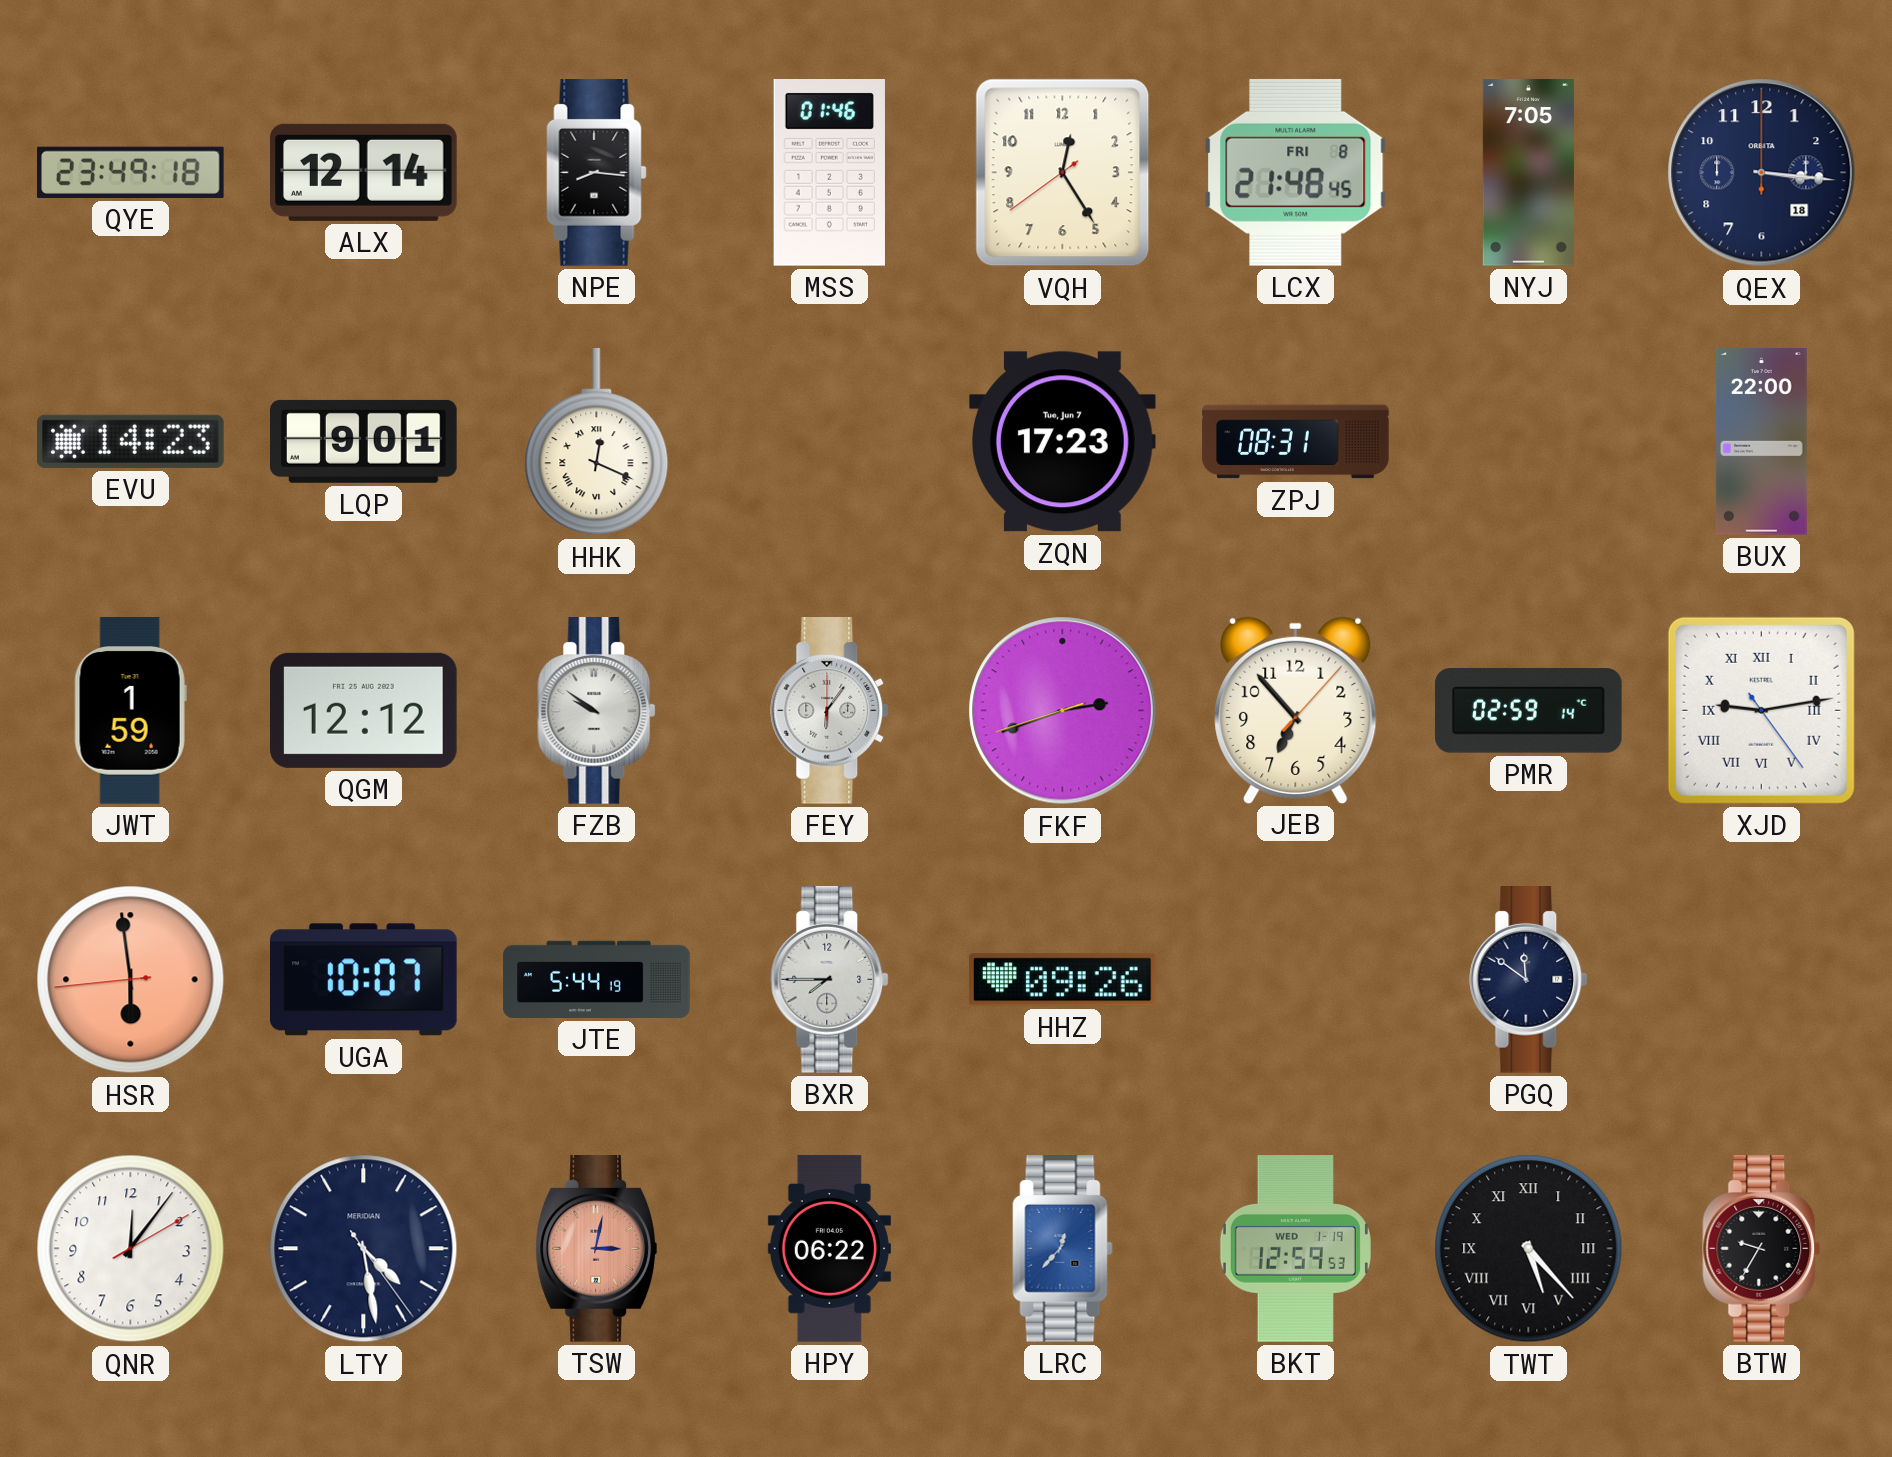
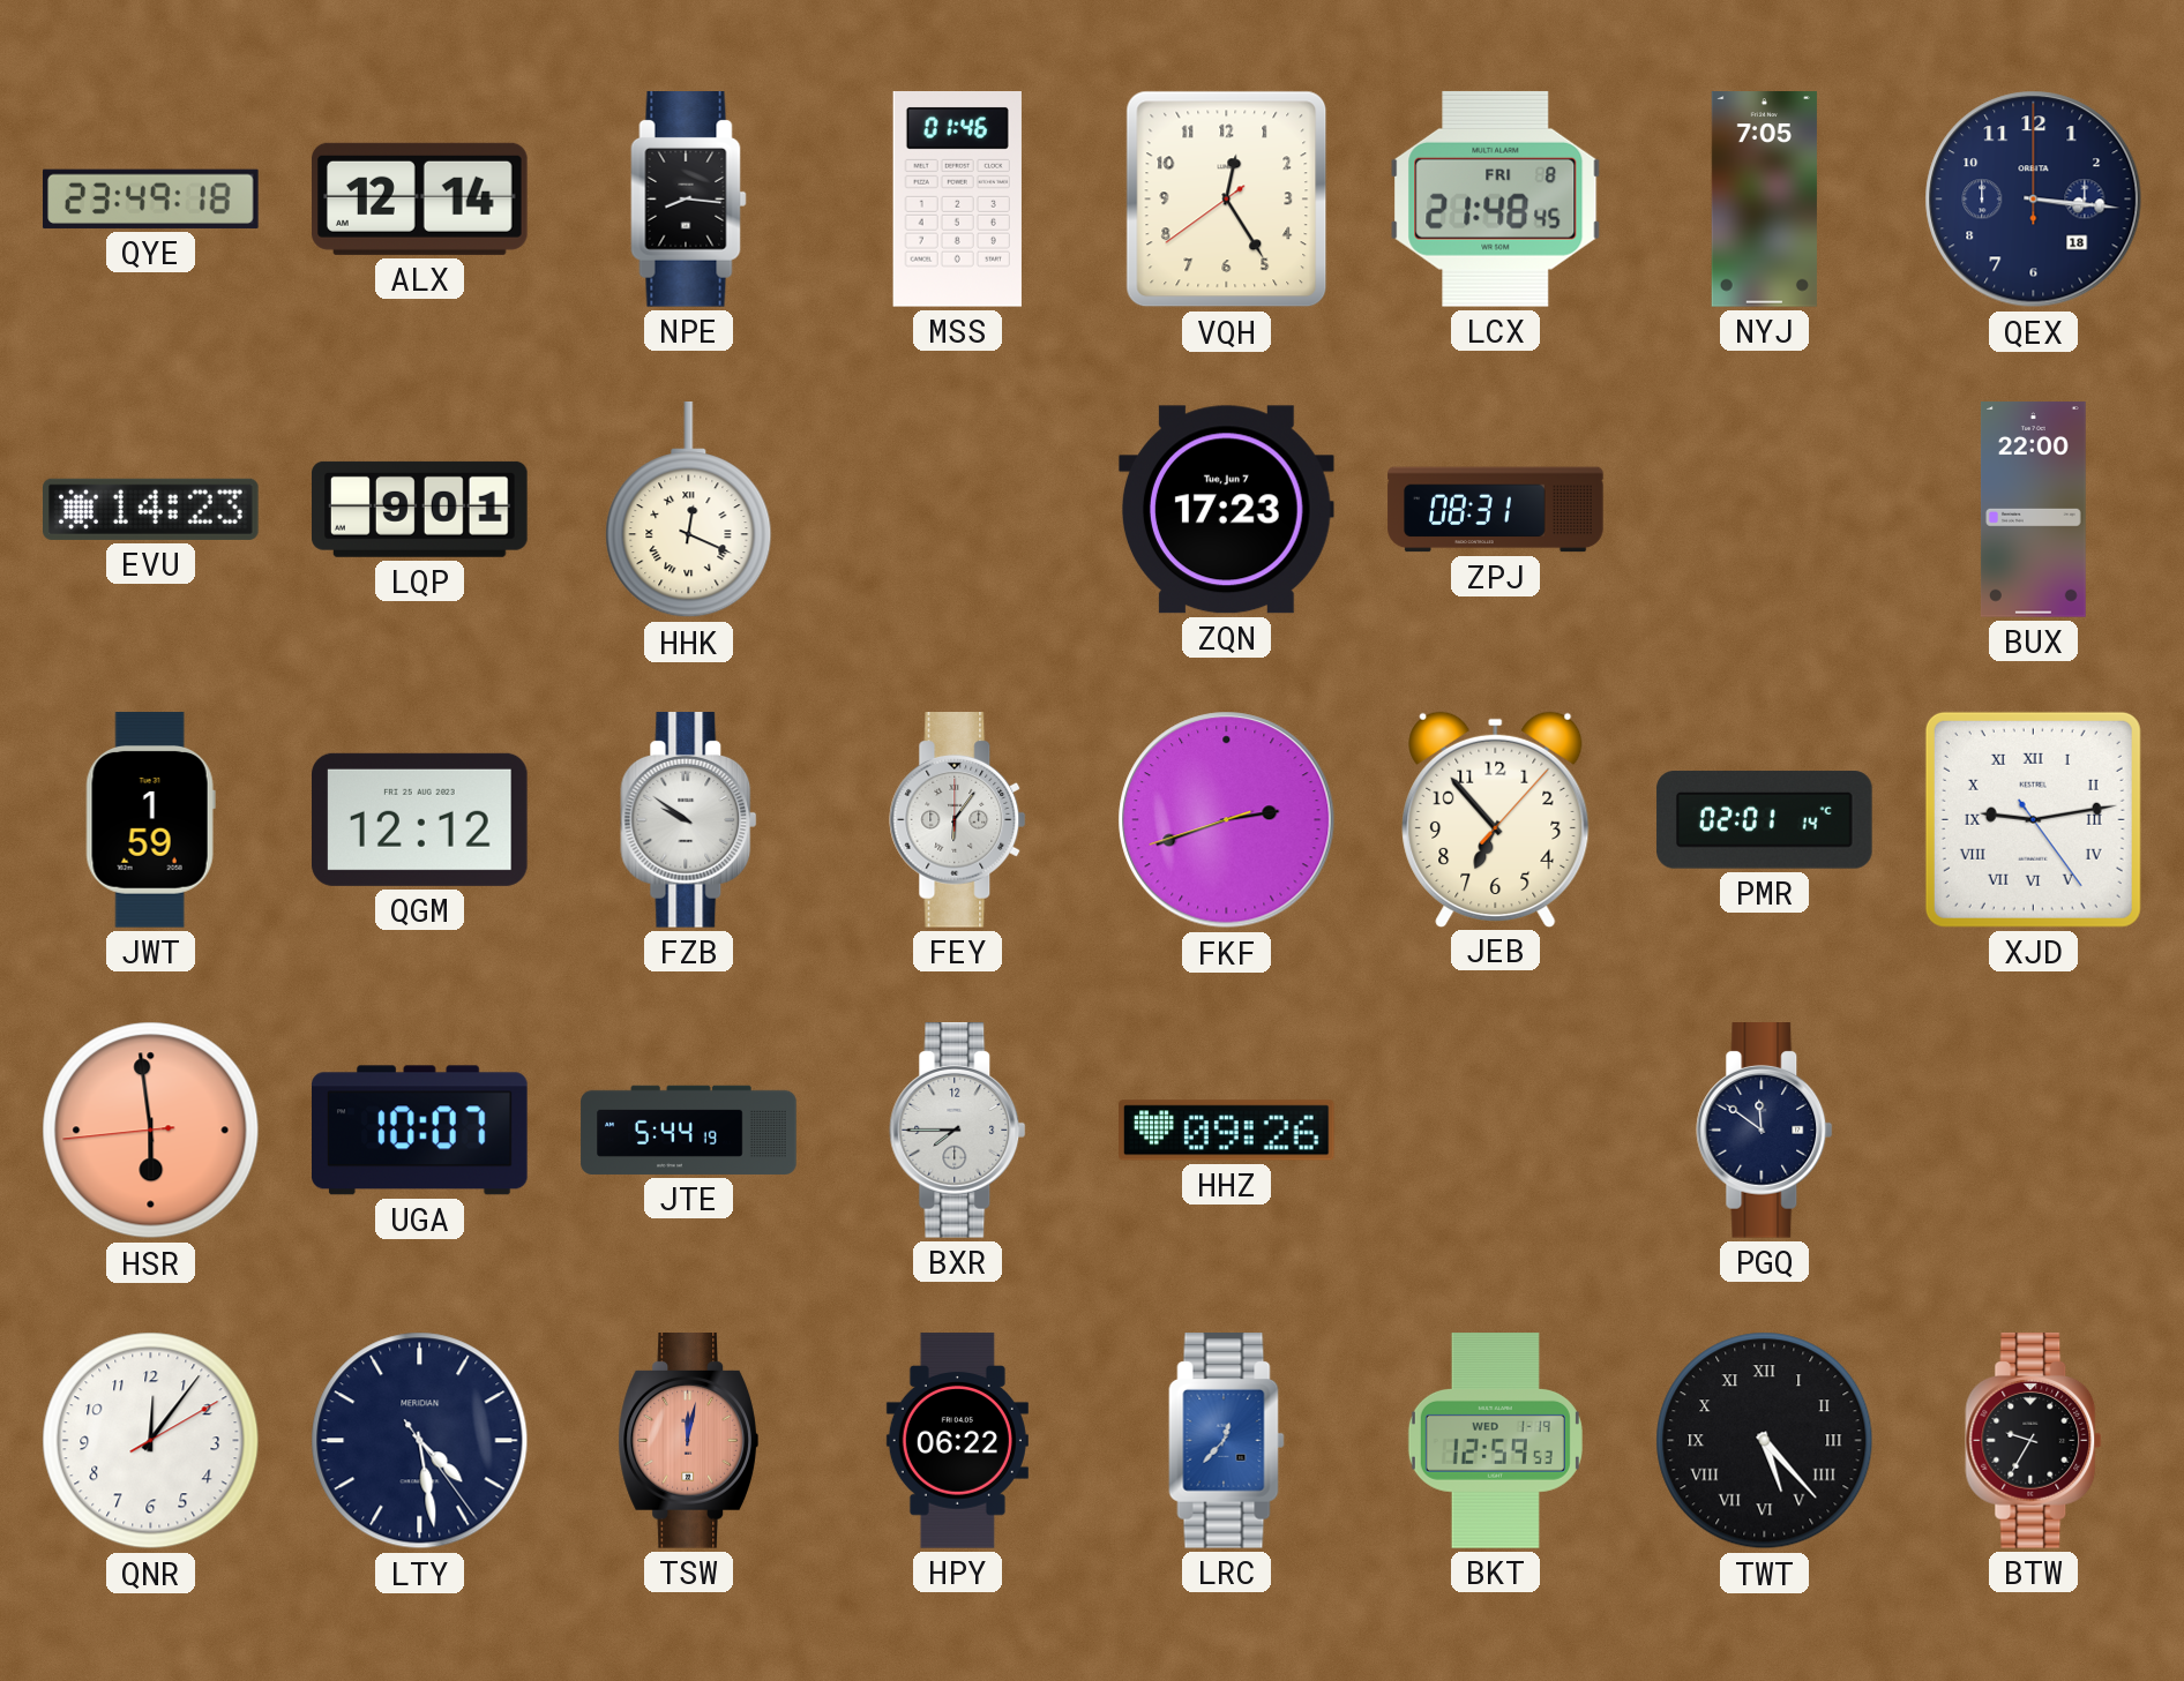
PMR: 02:59 -> 02:01 (1765, 820)
TSW: 3:02 -> 12:02 (688, 1441)
